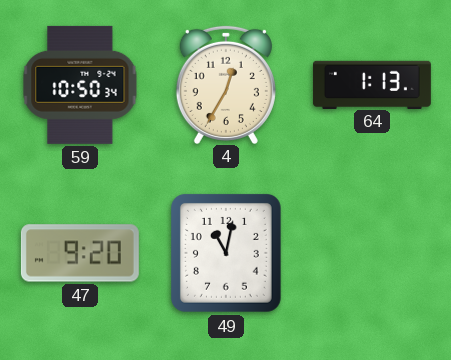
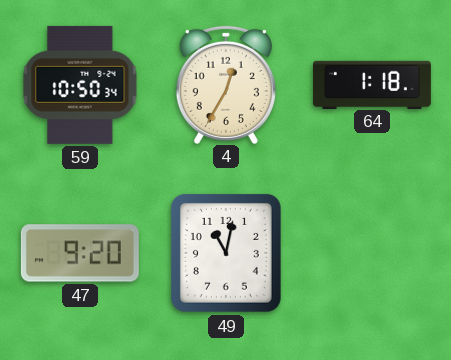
64: 1:13 -> 1:18 (372, 84)
